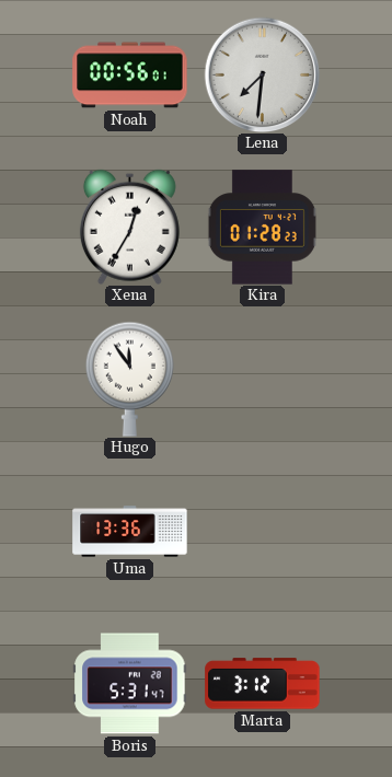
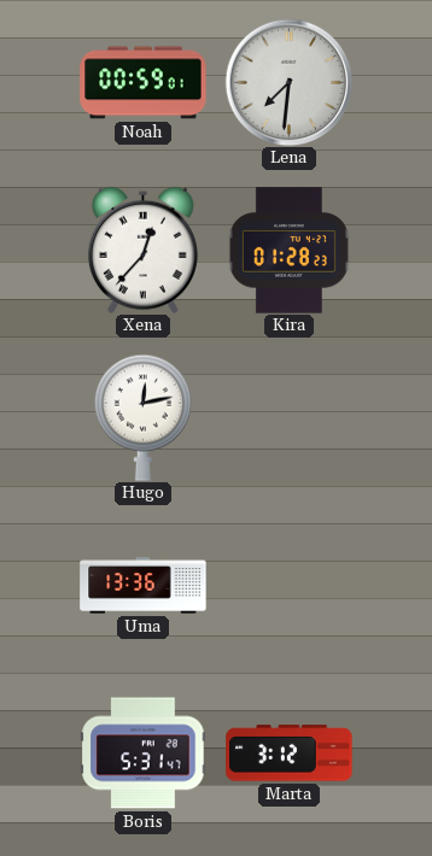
Noah: 00:56 -> 00:59 (144, 83)
Xena: 12:35 -> 12:37 (142, 250)
Hugo: 11:54 -> 12:13 (142, 417)
